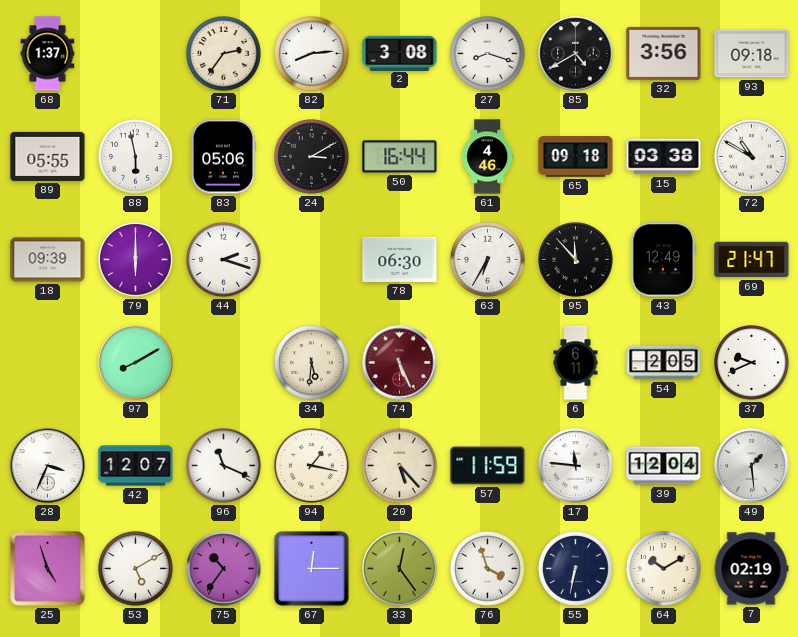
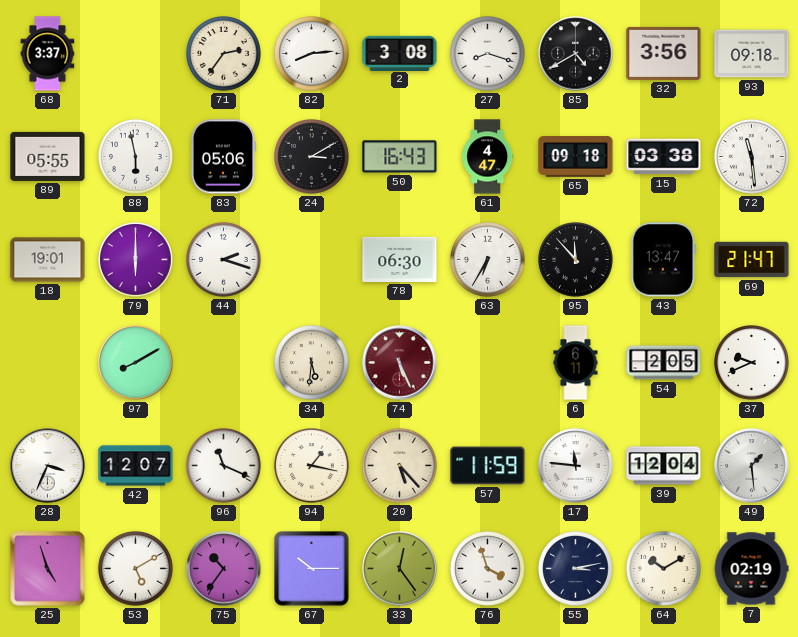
68: 1:37 -> 3:37 (48, 54)
50: 16:44 -> 16:43 (400, 157)
61: 4:46 -> 4:47 (488, 157)
72: 10:50 -> 11:29 (752, 157)
18: 09:39 -> 19:01 (48, 260)
43: 12:49 -> 13:47 (664, 260)
67: 12:15 -> 10:15 (312, 569)
55: 6:32 -> 3:13 (576, 569)
